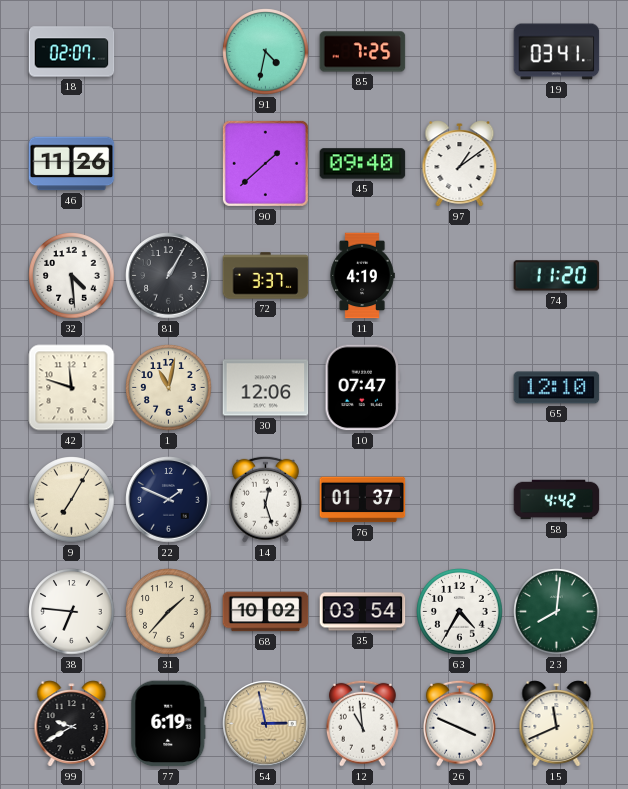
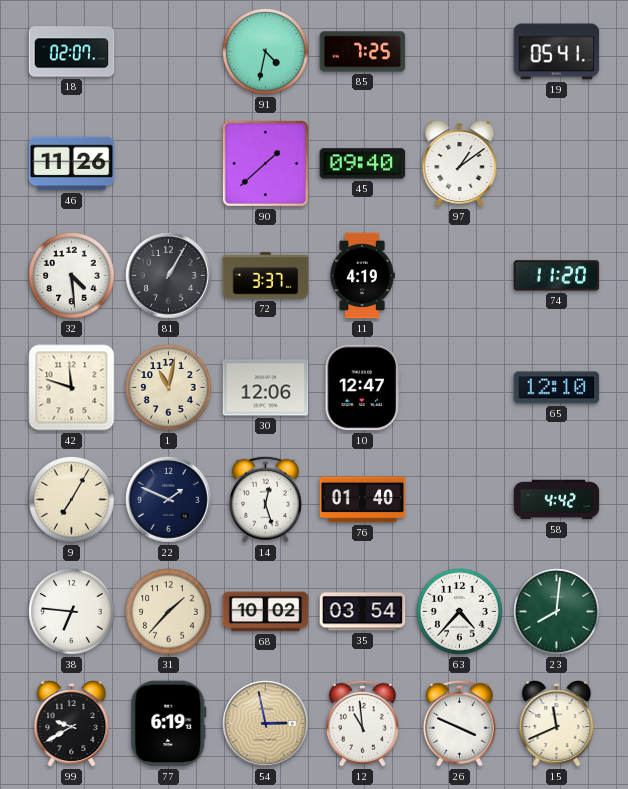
19: 03:41 -> 05:41 (557, 52)
10: 07:47 -> 12:47 (363, 388)
76: 01:37 -> 01:40 (363, 500)
63: 4:35 -> 4:37 (460, 612)
